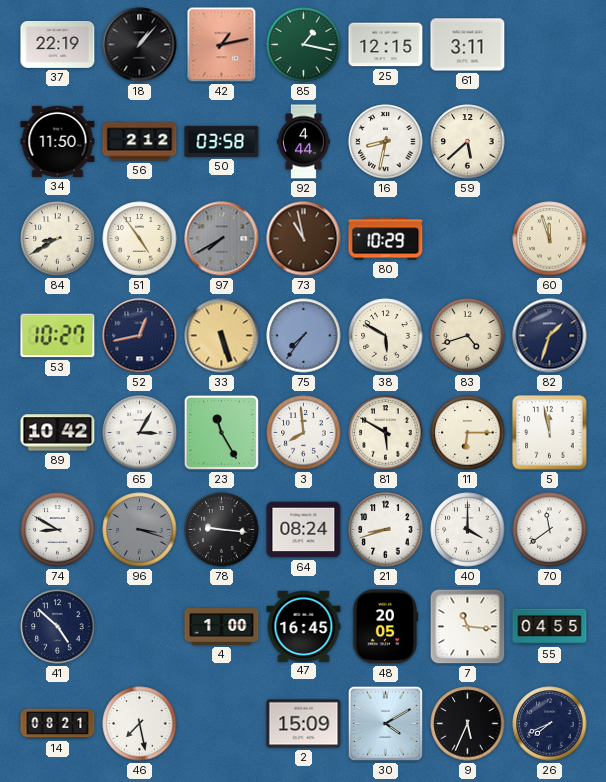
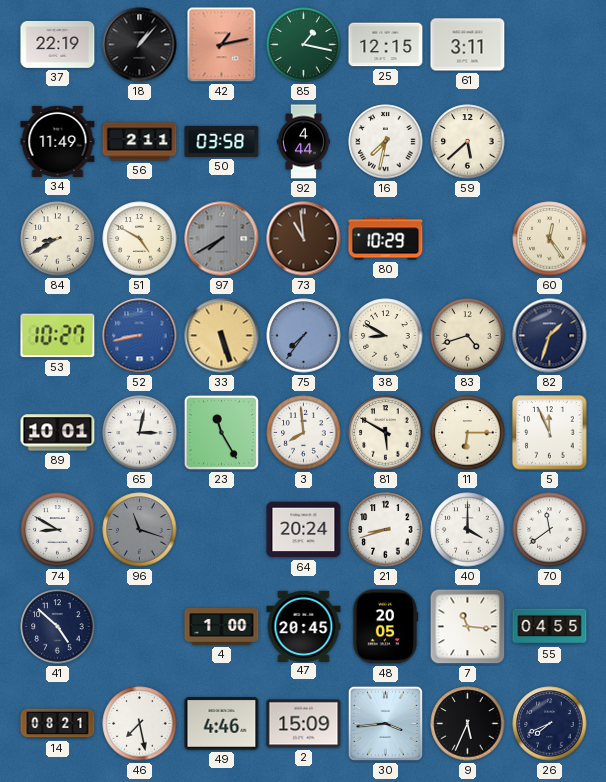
34: 11:50 -> 11:49 (58, 141)
56: 2:12 -> 2:11 (140, 142)
16: 8:32 -> 7:32 (386, 142)
51: 4:54 -> 4:50 (140, 239)
73: 10:58 -> 10:59 (304, 239)
60: 11:57 -> 12:24 (550, 239)
52: 12:43 -> 8:43 (140, 336)
52 dial: navy -> blue (140, 336)
38: 5:50 -> 8:50 (386, 336)
89: 10:42 -> 10:01 (58, 433)
65: 3:05 -> 3:02 (140, 433)
5: 11:58 -> 11:56 (550, 433)
96: 3:18 -> 11:18 (140, 530)
78: 9:16 -> none (222, 530)
64: 08:24 -> 20:24 (304, 530)
47: 16:45 -> 20:45 (304, 626)
49: none -> 4:46 (222, 724)
30: 4:10 -> 3:44 (385, 723)
